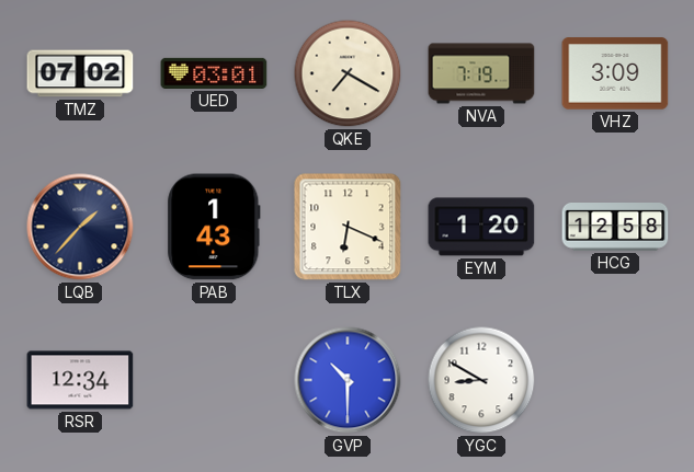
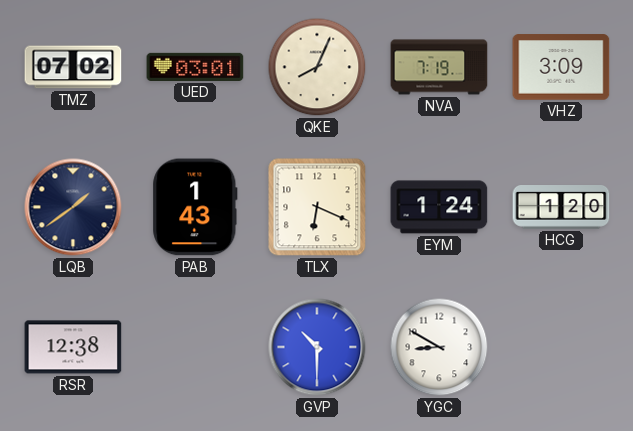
QKE: 7:20 -> 8:04 (317, 67)
LQB: 1:37 -> 1:39 (73, 207)
EYM: 1:20 -> 1:24 (439, 207)
HCG: 12:58 -> 1:20 (561, 208)
RSR: 12:34 -> 12:38 (73, 347)
